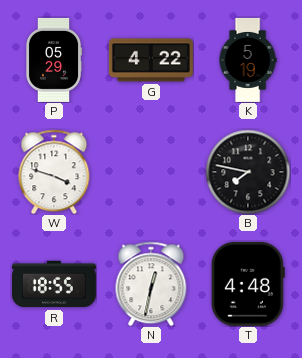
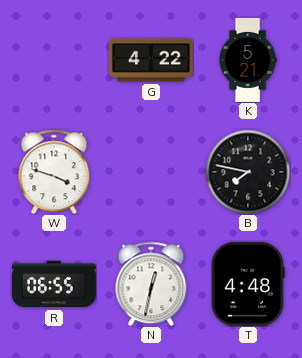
P: 05:29 -> none (54, 60)
K: 5:19 -> 5:21 (248, 60)
R: 18:55 -> 06:55 (54, 284)
